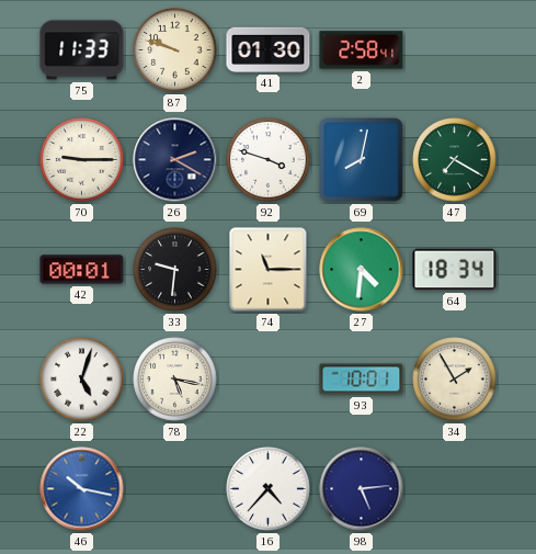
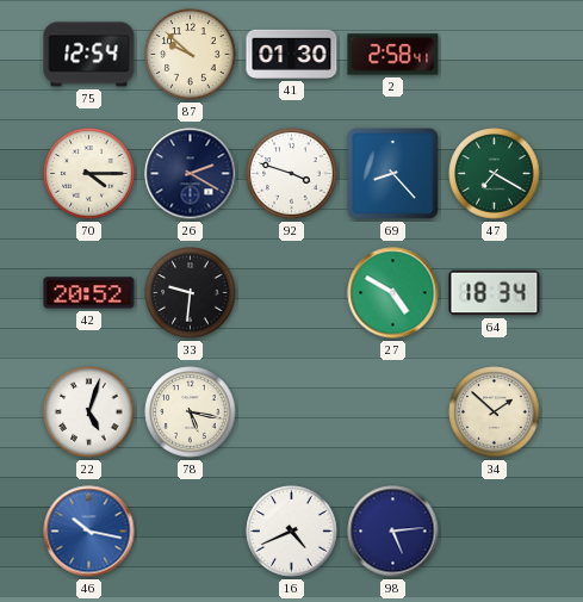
75: 11:33 -> 12:54 (89, 55)
87: 9:48 -> 9:52 (191, 55)
70: 9:15 -> 4:15 (89, 174)
69: 8:02 -> 8:23 (393, 174)
42: 00:01 -> 20:52 (89, 293)
74: 11:15 -> none (269, 270)
27: 4:31 -> 4:50 (393, 293)
93: 10:01 -> none (362, 380)
34: 1:55 -> 1:52 (495, 412)
16: 4:37 -> 4:41 (292, 532)
